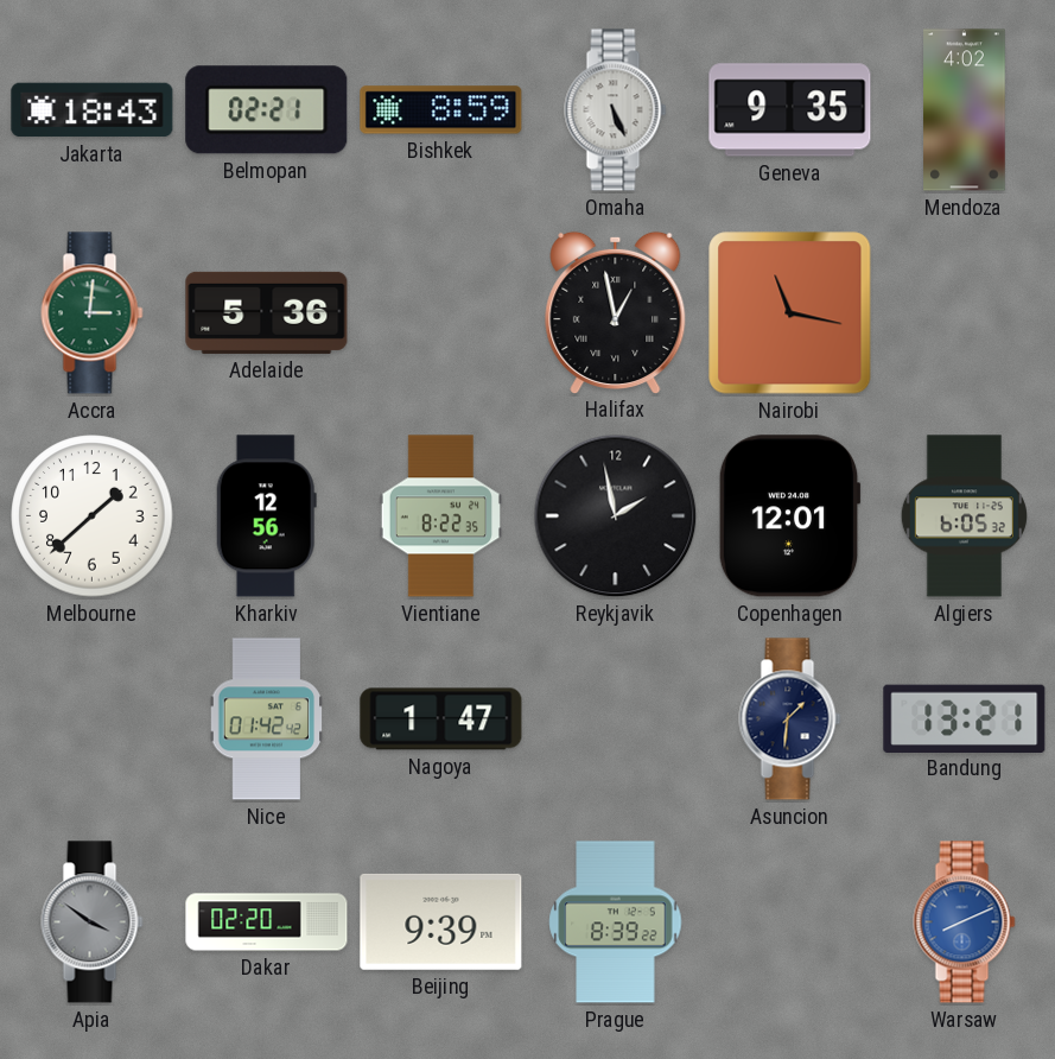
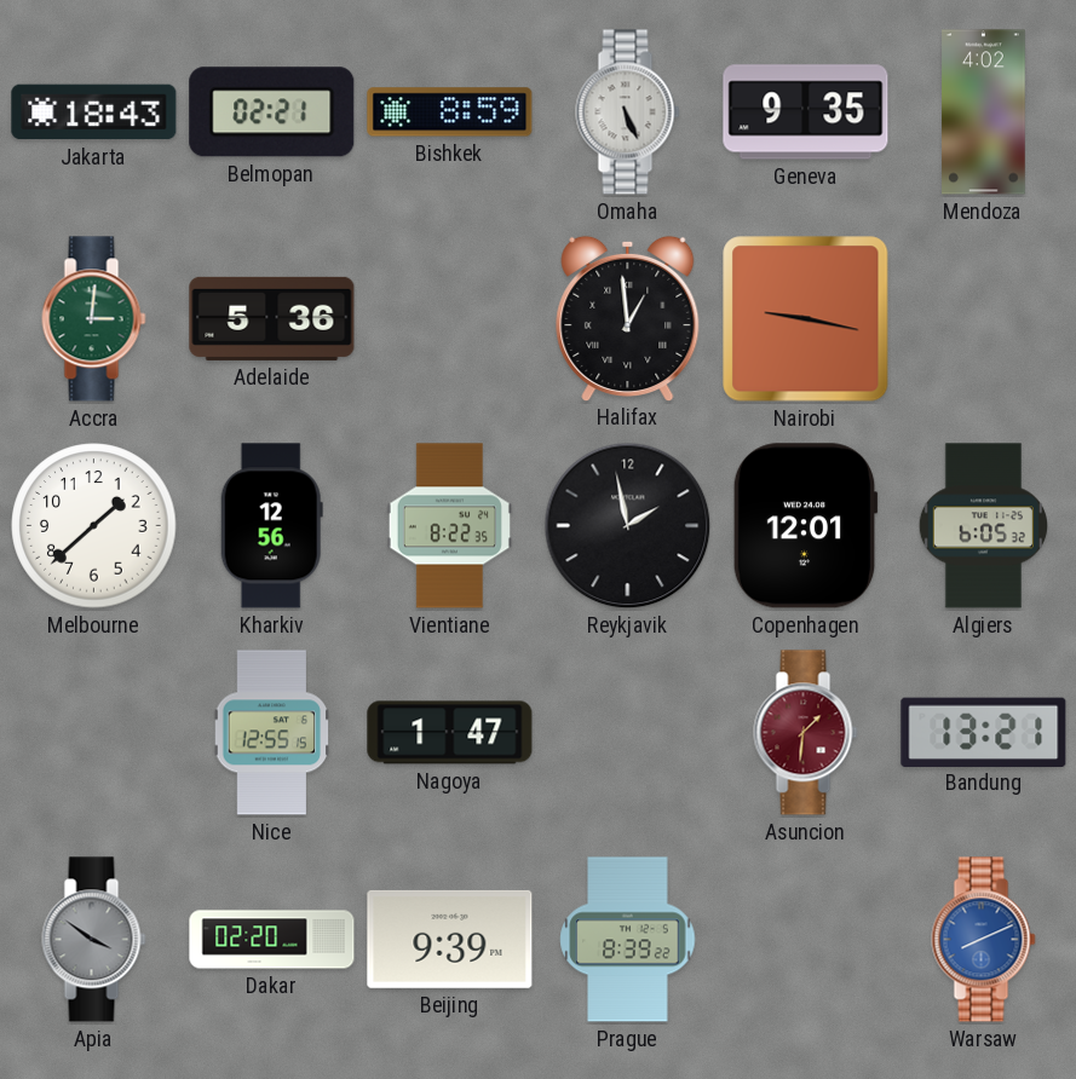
Halifax: 12:58 -> 12:59 (628, 318)
Nairobi: 11:17 -> 9:17 (806, 319)
Nice: 01:42 -> 12:55 (272, 733)
Asuncion dial: navy -> burgundy (806, 733)
